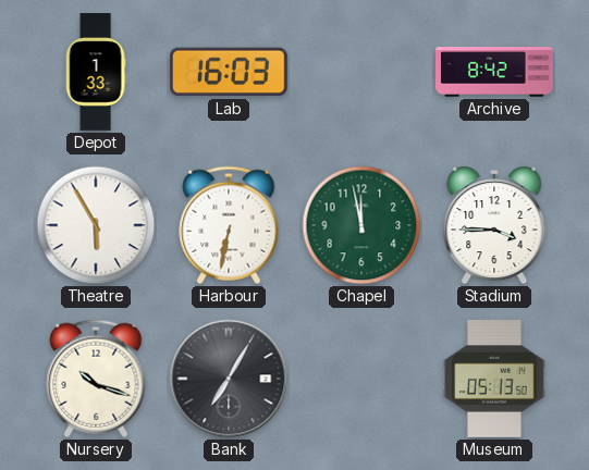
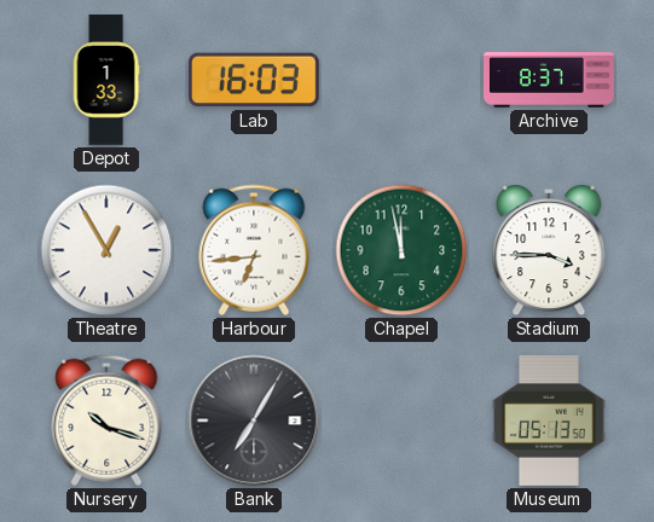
Archive: 8:42 -> 8:37 (550, 80)
Theatre: 5:55 -> 12:55 (106, 250)
Harbour: 6:32 -> 6:44 (254, 250)
